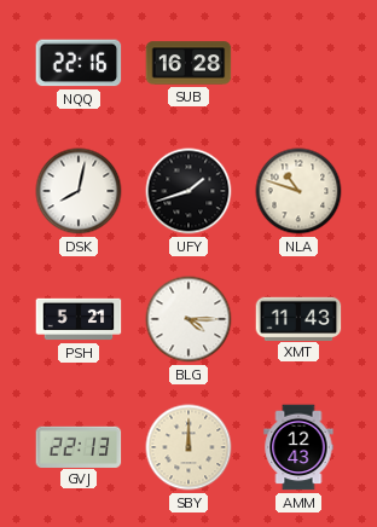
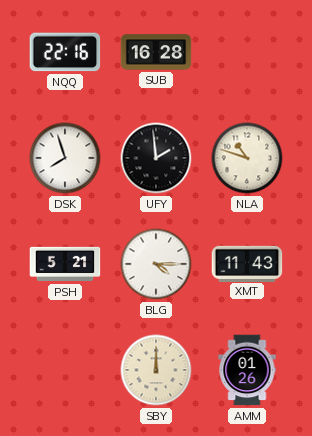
DSK: 8:02 -> 7:57 (65, 158)
UFY: 1:42 -> 1:59 (156, 158)
GVJ: 22:13 -> none (79, 446)
AMM: 12:43 -> 01:26 (247, 370)
